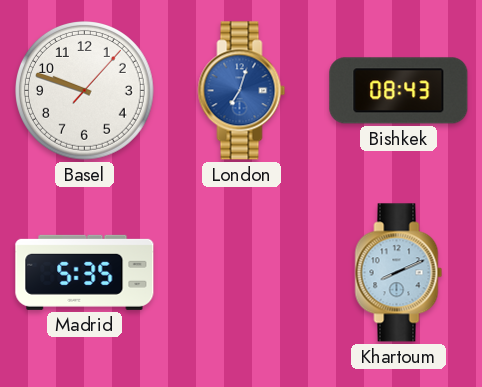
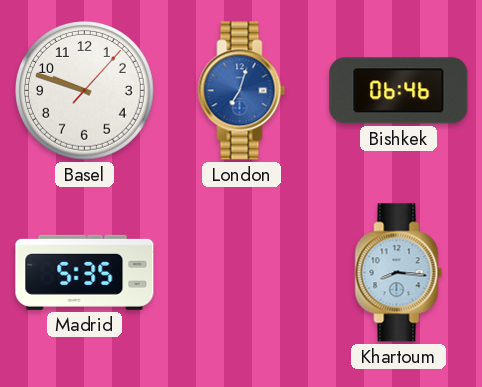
Bishkek: 08:43 -> 06:46 (399, 91)
Khartoum: 8:11 -> 8:16 (399, 273)
